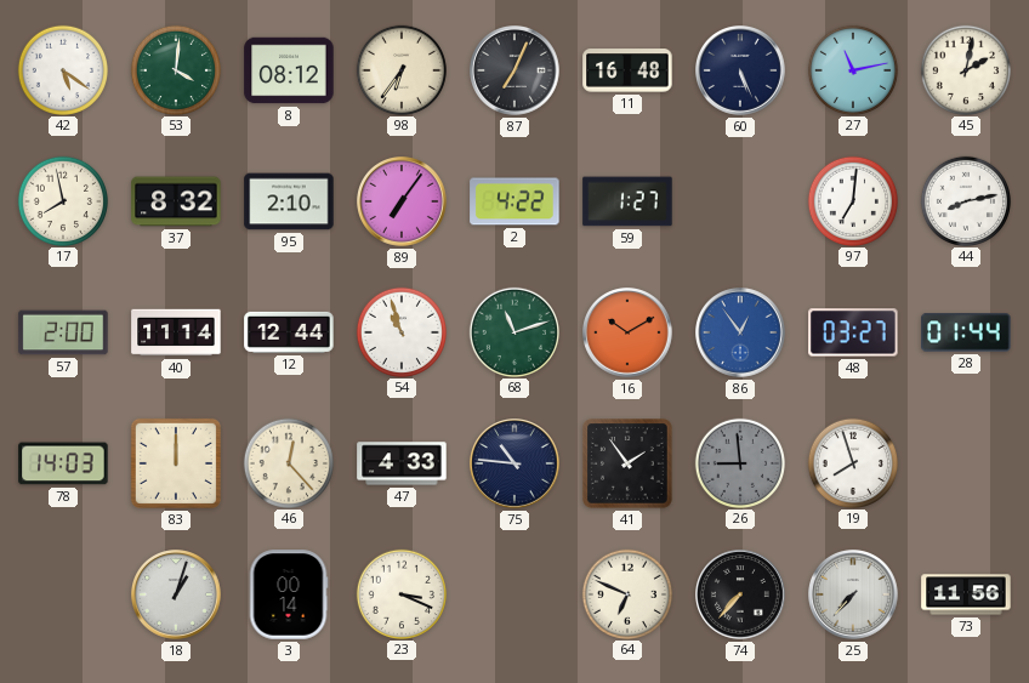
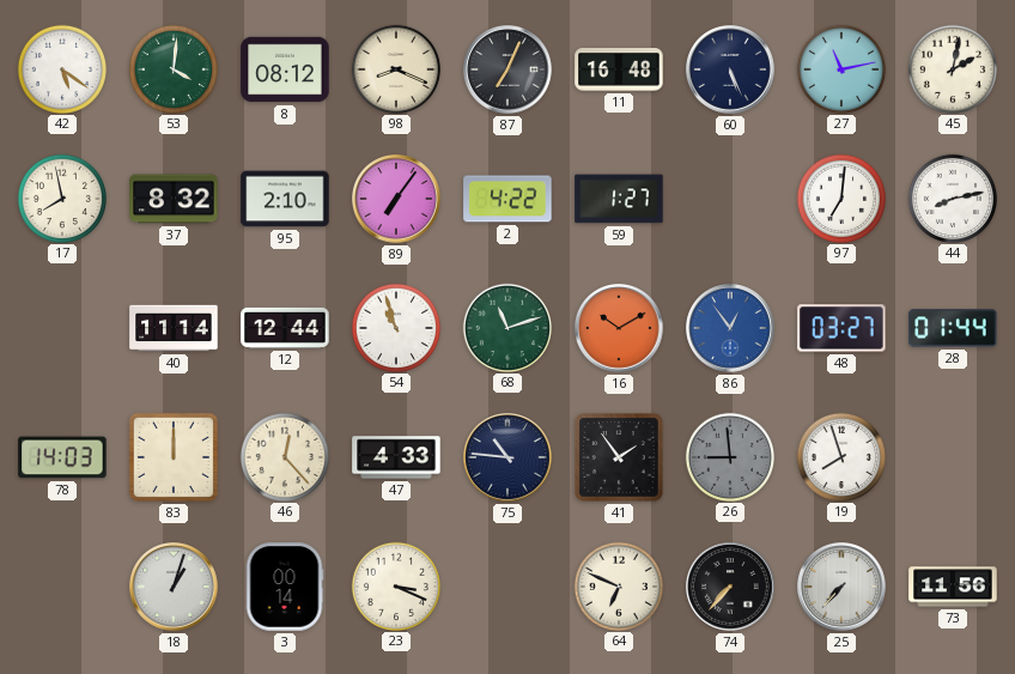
98: 6:36 -> 8:19 (395, 68)
57: 2:00 -> none (63, 332)
